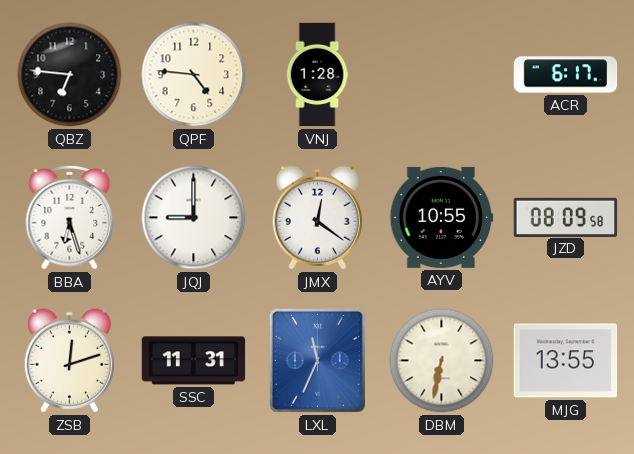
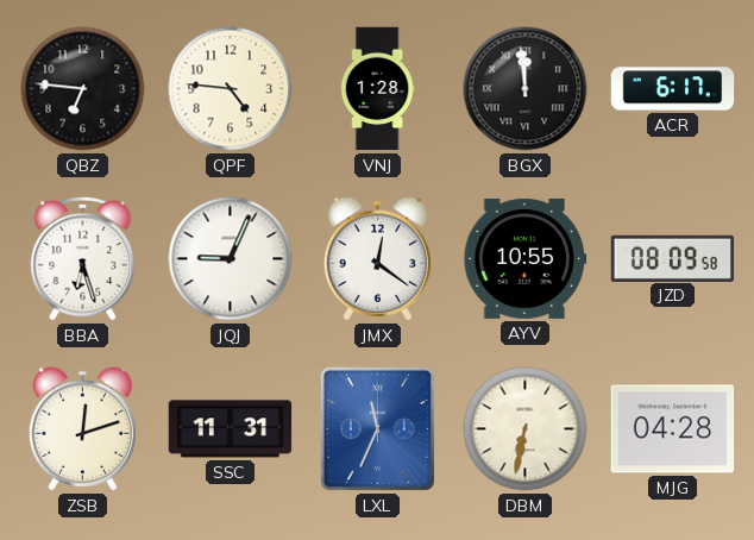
BGX: none -> 11:59 (526, 89)
JQJ: 9:00 -> 9:04 (231, 259)
MJG: 13:55 -> 04:28 (673, 429)
